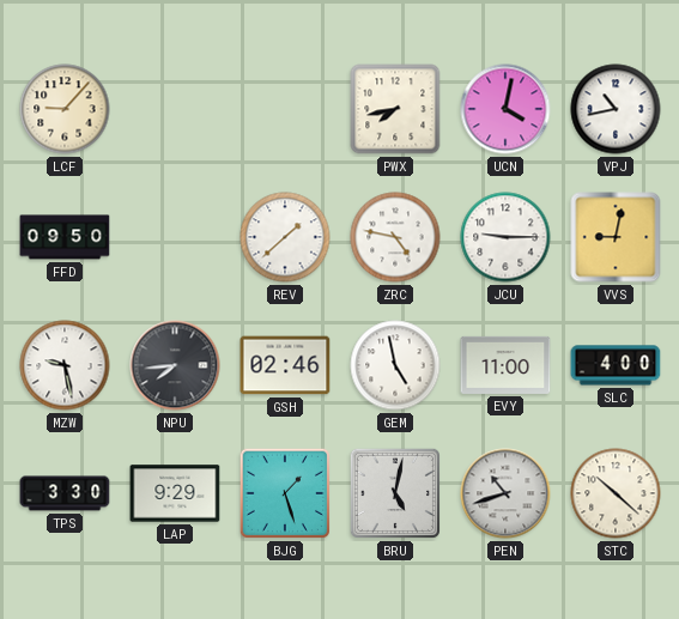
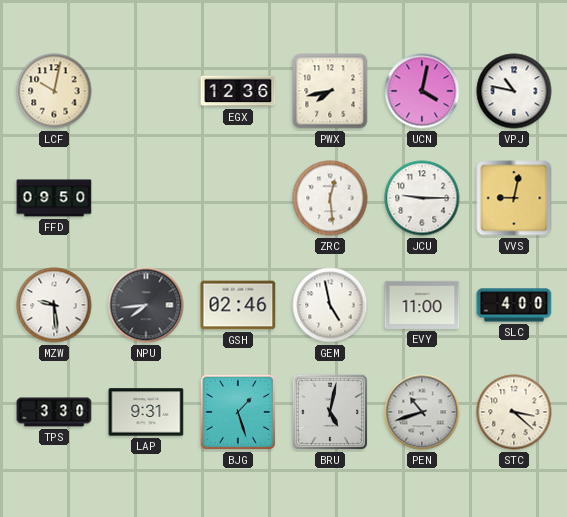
LCF: 9:07 -> 10:02 (54, 91)
EGX: none -> 12:36 (238, 91)
VPJ: 10:43 -> 10:47 (514, 91)
REV: 1:38 -> none (285, 237)
ZRC: 4:47 -> 12:29 (330, 198)
MZW: 9:28 -> 9:29 (54, 305)
LAP: 9:29 -> 9:31 (146, 412)
STC: 10:22 -> 3:22 (514, 412)
